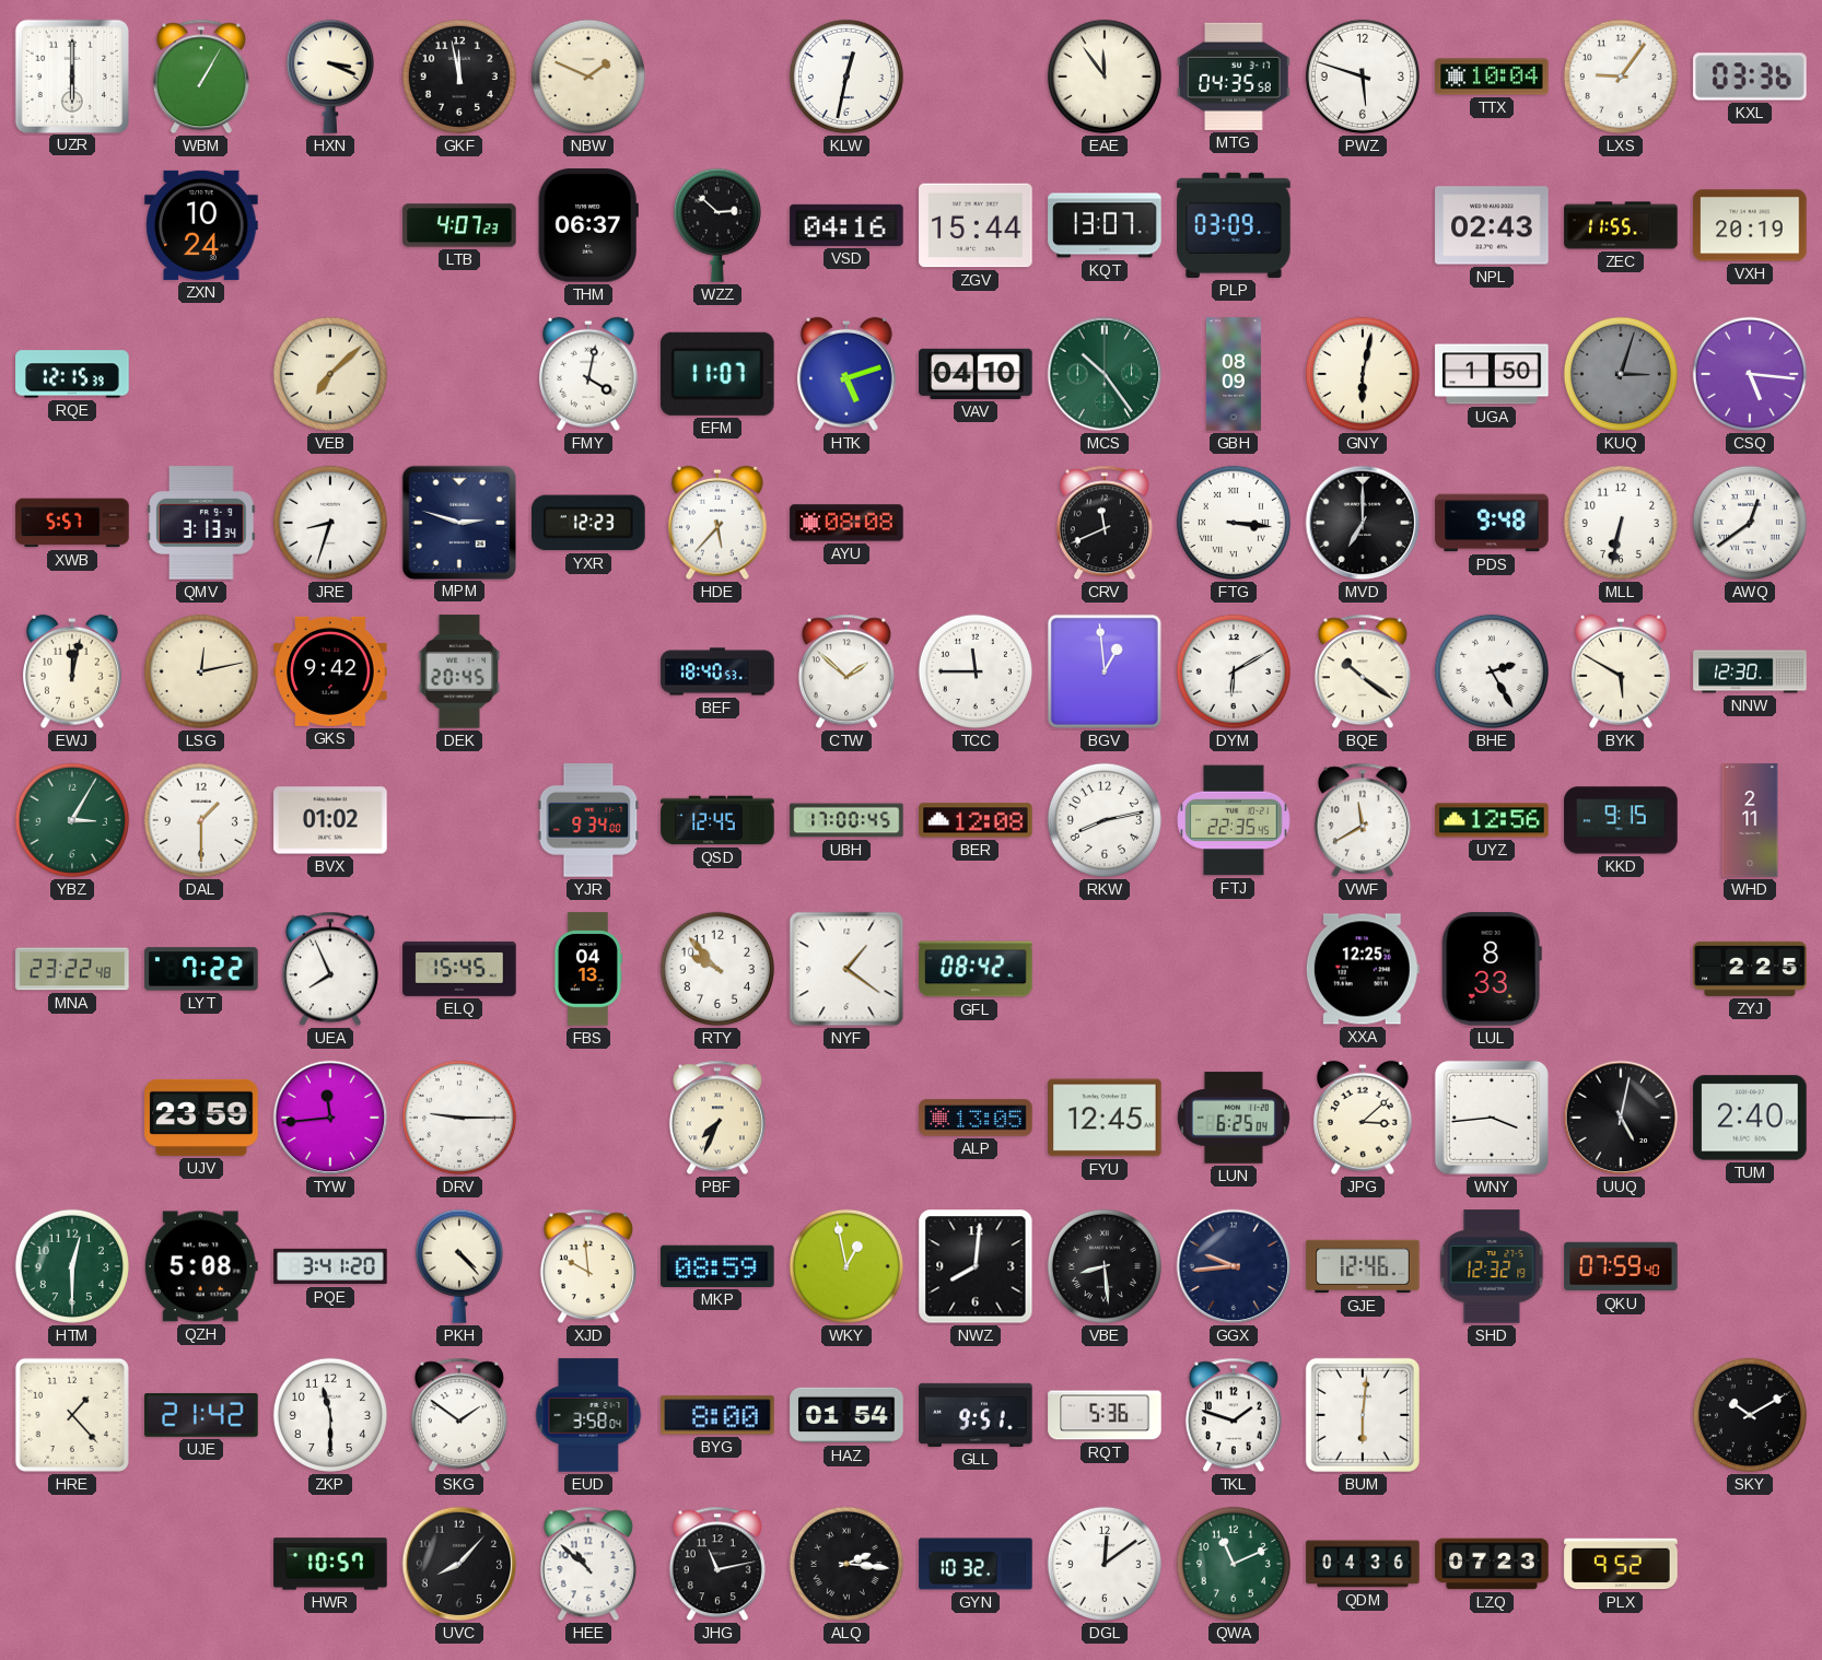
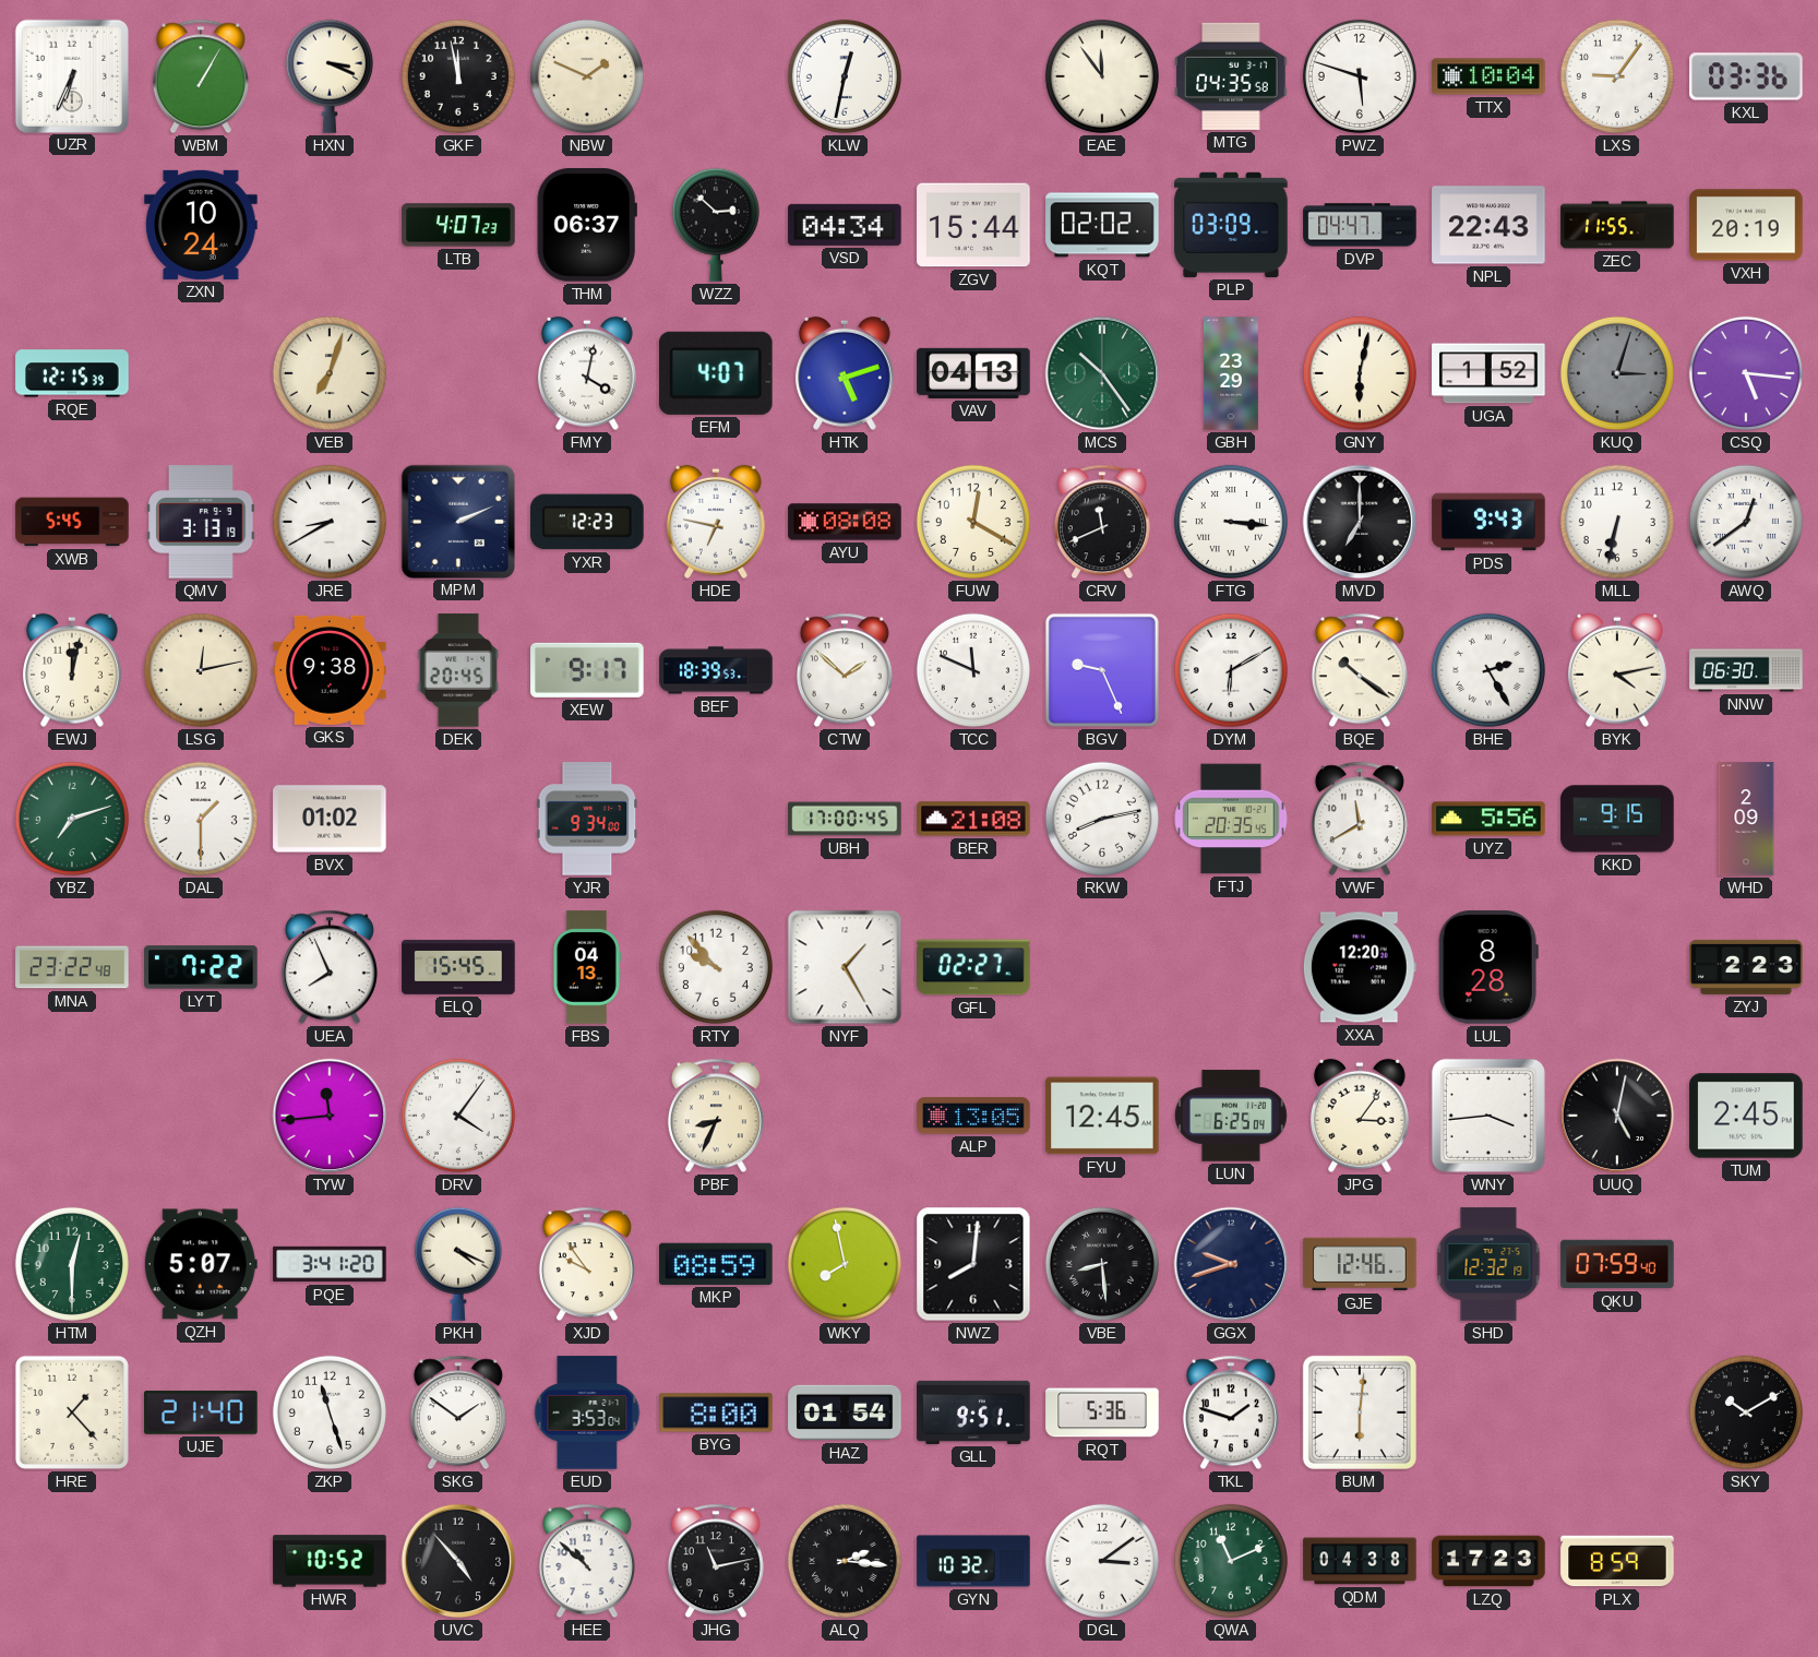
UZR: 6:00 -> 6:34 (71, 75)
VSD: 04:16 -> 04:34 (845, 225)
KQT: 13:07 -> 02:02 (1102, 225)
DVP: none -> 04:47 (1360, 225)
NPL: 02:43 -> 22:43 (1488, 225)
VEB: 7:08 -> 7:03 (330, 373)
EFM: 11:07 -> 4:07 (716, 373)
VAV: 04:10 -> 04:13 (973, 373)
GBH: 08:09 -> 23:29 (1231, 373)
UGA: 1:50 -> 1:52 (1488, 373)
XWB: 5:57 -> 5:45 (72, 522)
QMV: 3:13:34 -> 3:13:19 (201, 522)
JRE: 8:33 -> 8:40 (330, 522)
MPM: 2:48 -> 2:11 (457, 521)
HDE: 5:37 -> 6:47 (716, 522)
FUW: none -> 12:20 (973, 522)
PDS: 9:48 -> 9:43 (1488, 522)
GKS: 9:42 -> 9:38 (330, 670)
XEW: none -> 9:17 (587, 670)
BEF: 18:40 -> 18:39 (716, 670)
TCC: 11:45 -> 11:49 (973, 670)
BGV: 12:59 -> 9:26 (1102, 670)
BYK: 5:50 -> 4:13 (1617, 670)
NNW: 12:30 -> 06:30 (1746, 670)
YBZ: 3:05 -> 7:12 (72, 819)
QSD: 12:45 -> none (717, 820)
BER: 12:08 -> 21:08 (973, 819)
FTJ: 22:35 -> 20:35 (1231, 819)
UYZ: 12:56 -> 5:56 (1488, 819)
WHD: 2:11 -> 2:09 (1746, 819)
NYF: 1:21 -> 1:25 (845, 967)
GFL: 08:42 -> 02:27 (973, 967)
XXA: 12:25 -> 12:20 (1360, 967)
LUL: 8:33 -> 8:28 (1488, 967)
ZYJ: 2:25 -> 2:23 (1746, 967)
UJV: 23:59 -> none (201, 1118)
DRV: 9:15 -> 4:06 (458, 1116)
PBF: 7:34 -> 8:34 (716, 1116)
JPG: 3:08 -> 3:06 (1360, 1116)
TUM: 2:40 -> 2:45 (1746, 1116)
QZH: 5:08 -> 5:07 (201, 1264)
PKH: 4:23 -> 4:19 (458, 1264)
XJD: 9:59 -> 9:54 (587, 1264)
WKY: 12:58 -> 7:58 (845, 1264)
GGX: 9:44 -> 9:42 (1231, 1264)
UJE: 21:42 -> 21:40 (201, 1412)
ZKP: 11:30 -> 11:27 (330, 1412)
EUD: 3:58 -> 3:53 (587, 1412)
HWR: 10:57 -> 10:52 (330, 1561)
UVC: 8:07 -> 4:53 (458, 1561)
DGL: 12:09 -> 3:09 (1102, 1561)
QDM: 04:36 -> 04:38 (1360, 1561)
LZQ: 07:23 -> 17:23 (1488, 1561)
PLX: 9:52 -> 8:59 (1617, 1561)
